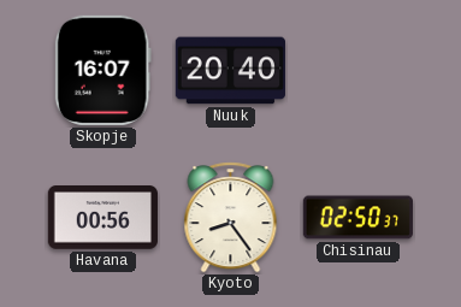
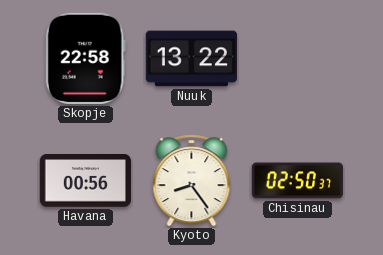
Skopje: 16:07 -> 22:58 (85, 58)
Nuuk: 20:40 -> 13:22 (191, 59)
